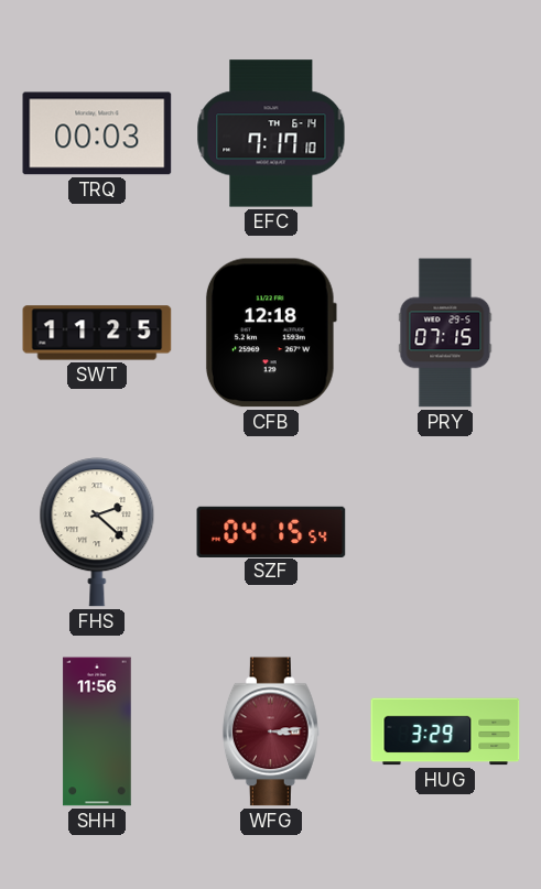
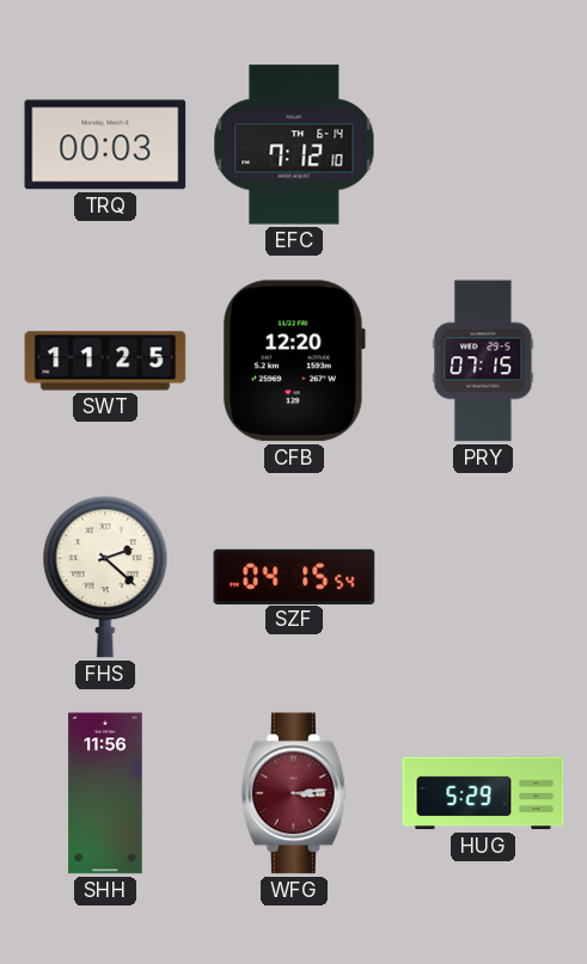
EFC: 7:17 -> 7:12 (294, 145)
CFB: 12:18 -> 12:20 (294, 361)
HUG: 3:29 -> 5:29 (483, 793)
